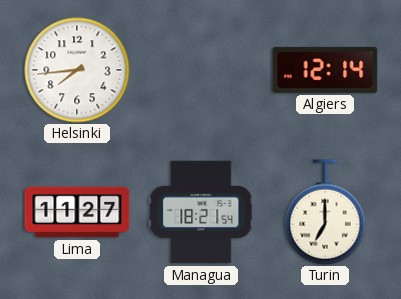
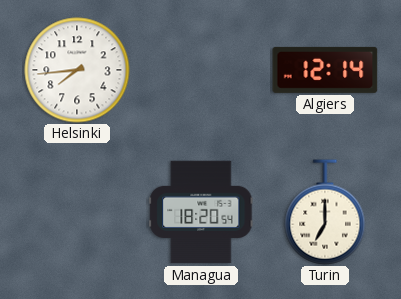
Lima: 11:27 -> none (77, 212)
Managua: 18:21 -> 18:20 (201, 212)
